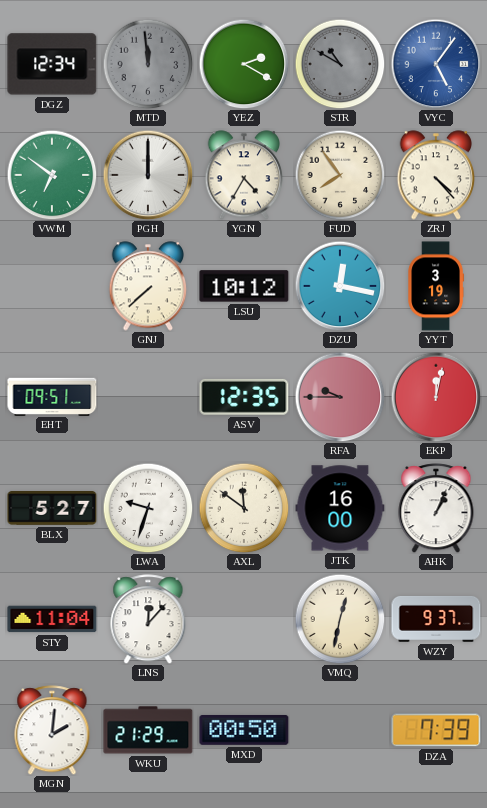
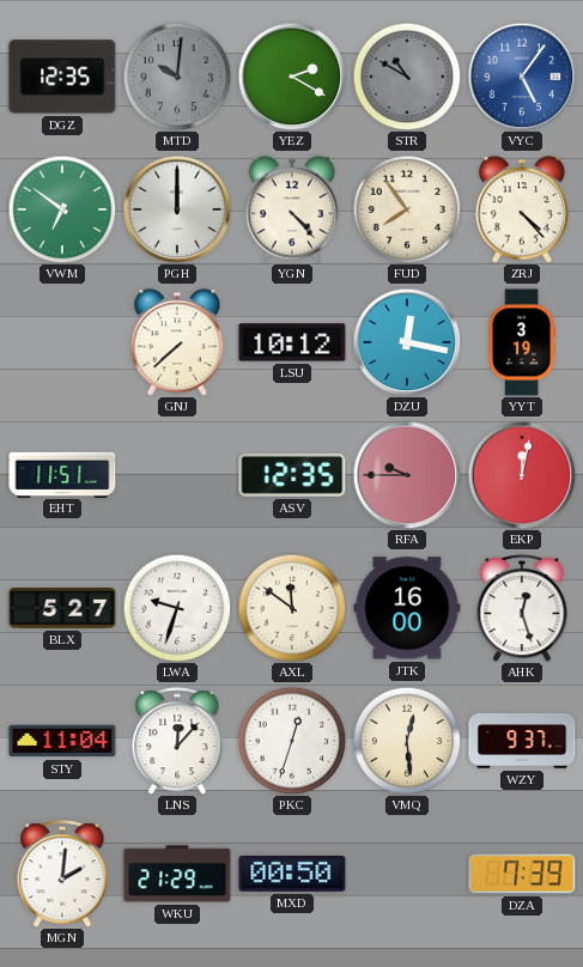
DGZ: 12:34 -> 12:35 (62, 77)
MTD: 11:59 -> 10:01 (177, 77)
YGN: 4:35 -> 4:23 (292, 209)
EHT: 09:51 -> 11:51 (62, 474)
AHK: 1:04 -> 12:27 (522, 608)
PKC: none -> 12:33 (292, 741)
VMQ: 12:32 -> 12:29 (407, 741)
